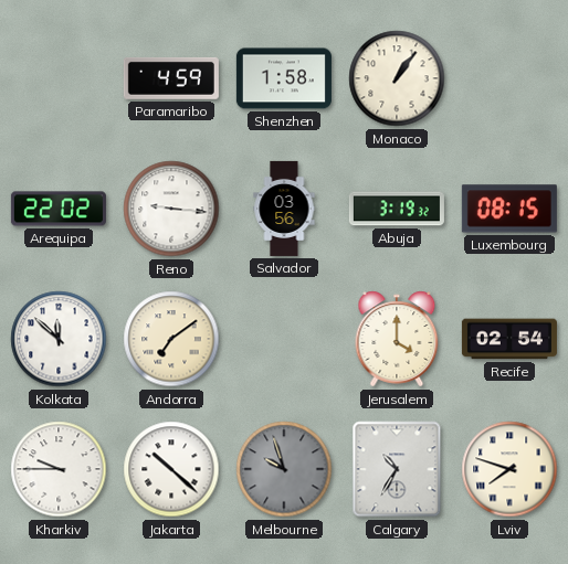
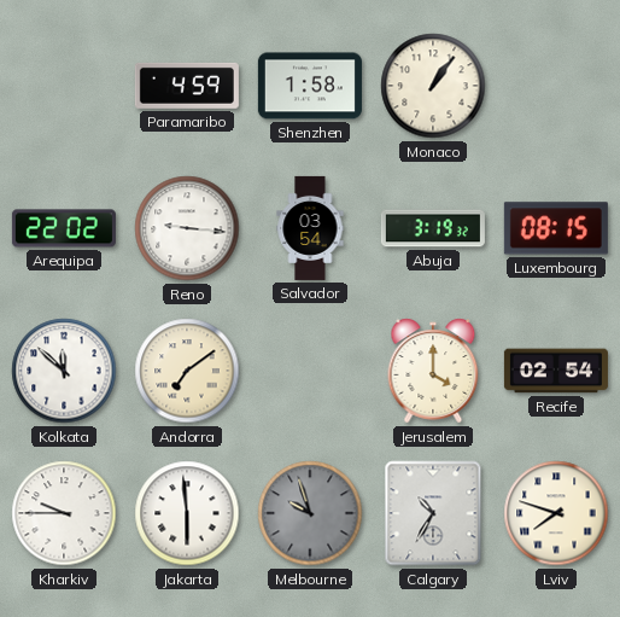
Salvador: 03:56 -> 03:54 (310, 228)
Jakarta: 10:22 -> 5:59 (187, 513)
